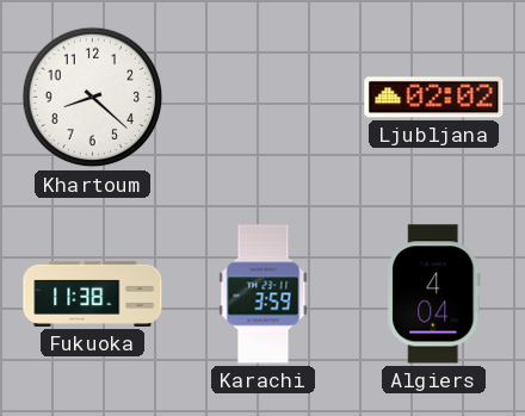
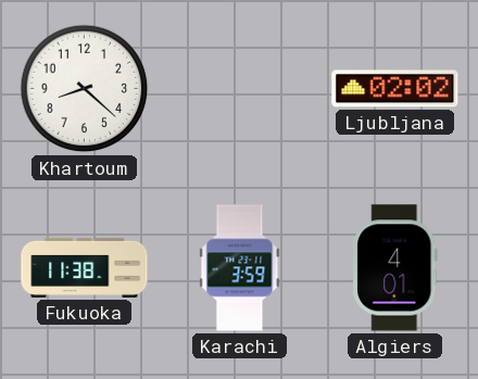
Algiers: 4:04 -> 4:01 (395, 268)
